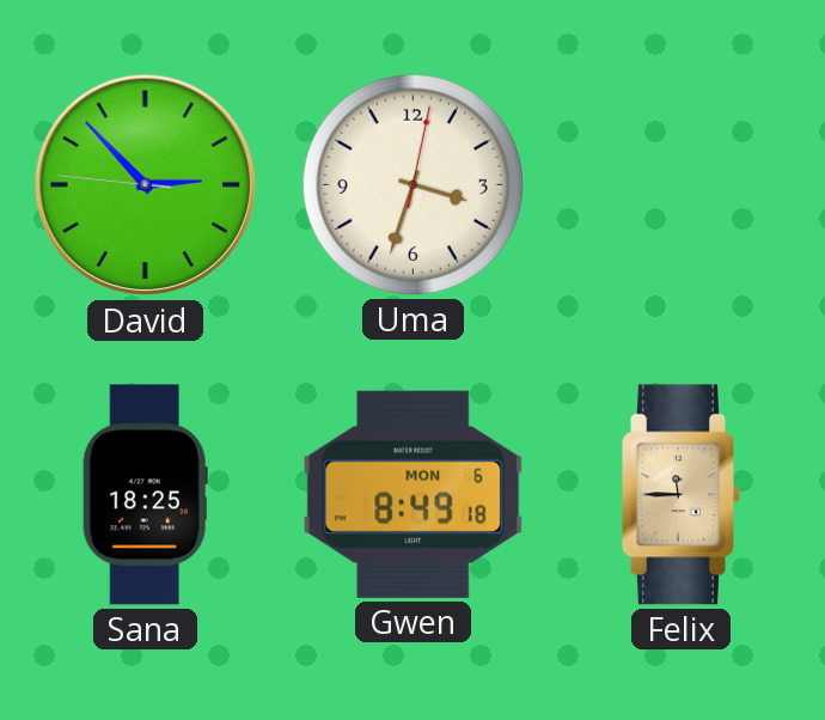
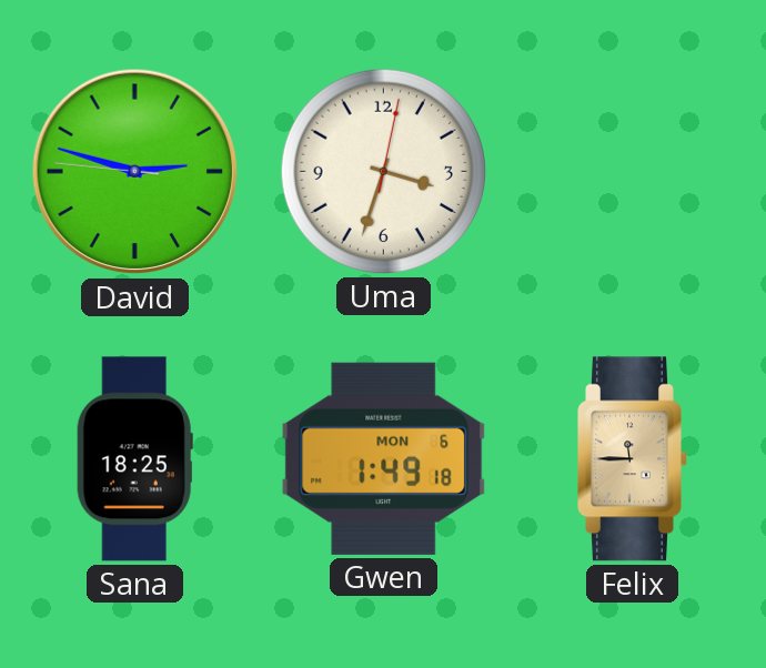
David: 2:52 -> 2:47 (135, 172)
Gwen: 8:49 -> 1:49 (384, 458)
